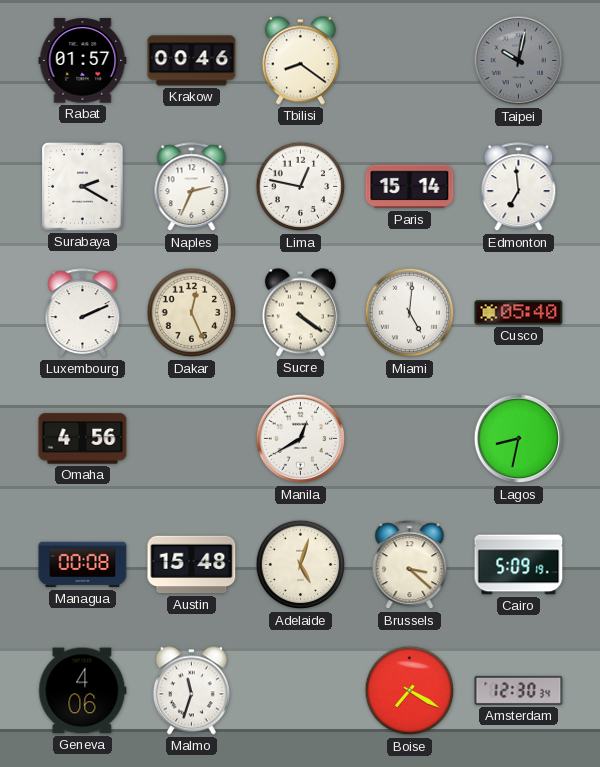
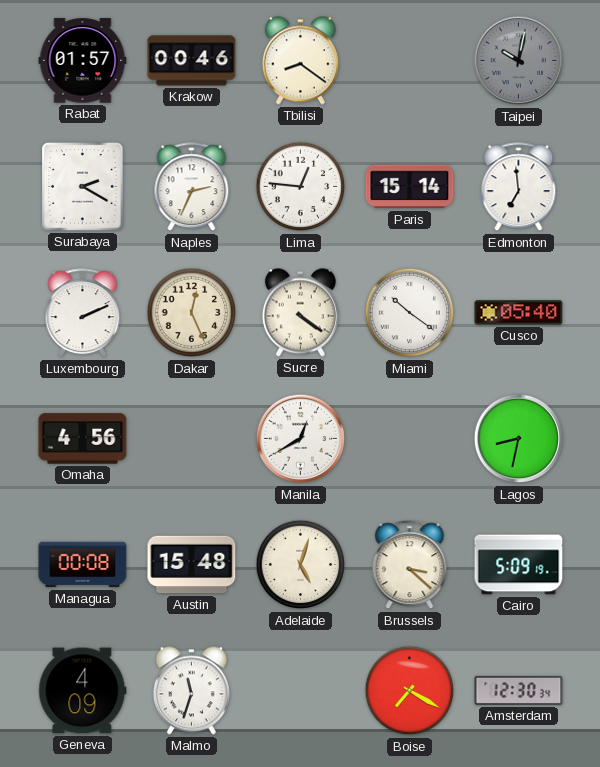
Lima: 12:47 -> 12:46 (301, 187)
Miami: 5:01 -> 10:21 (410, 313)
Geneva: 4:06 -> 4:09 (83, 691)
